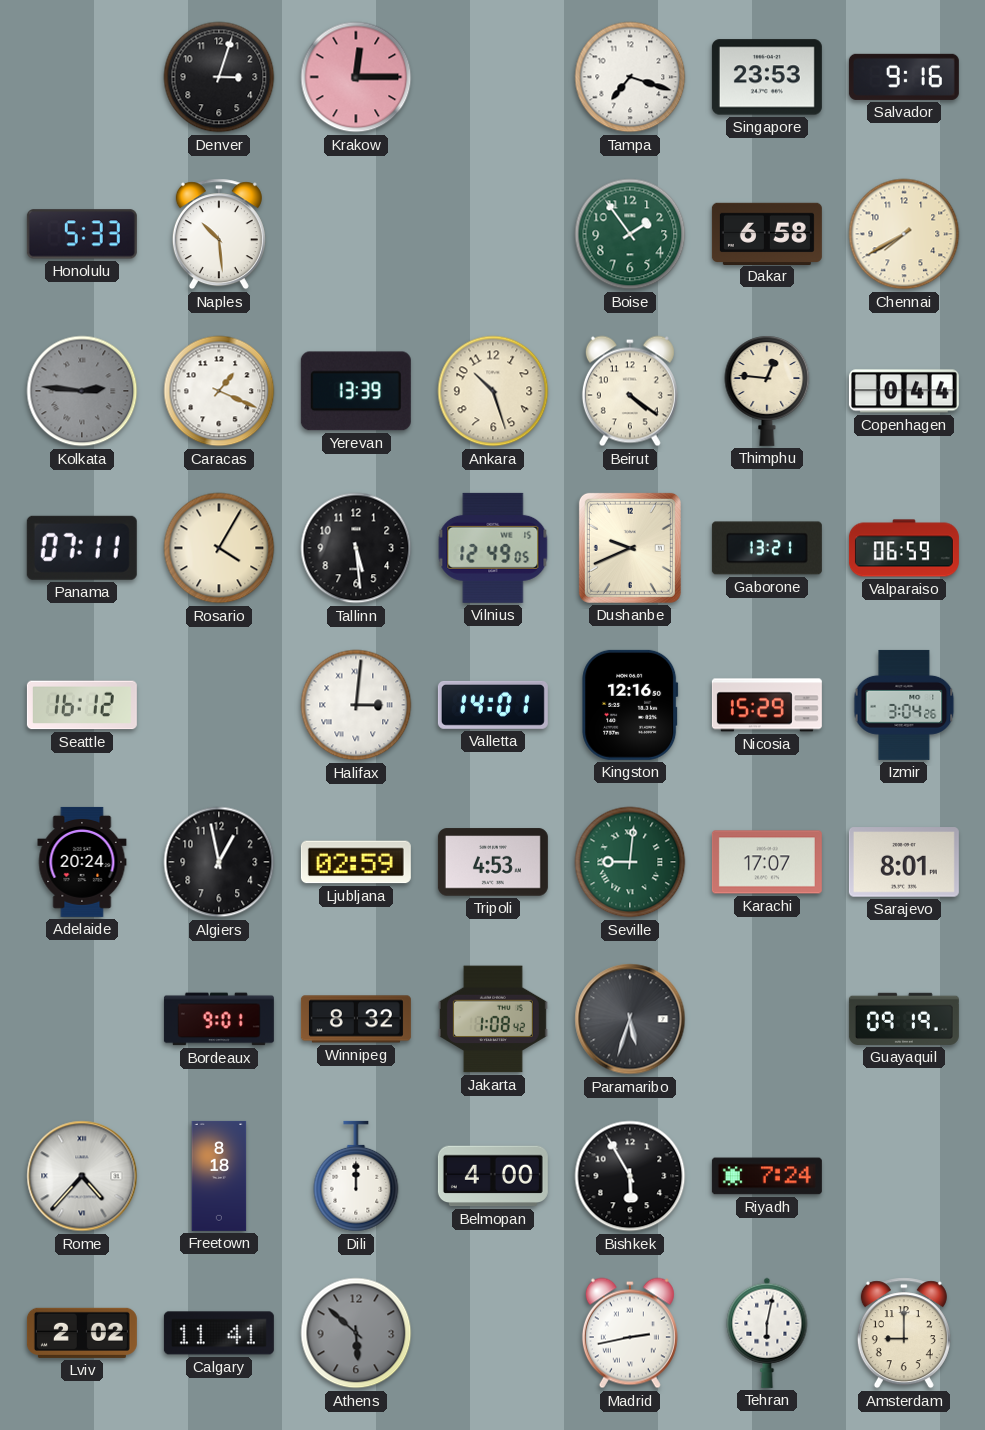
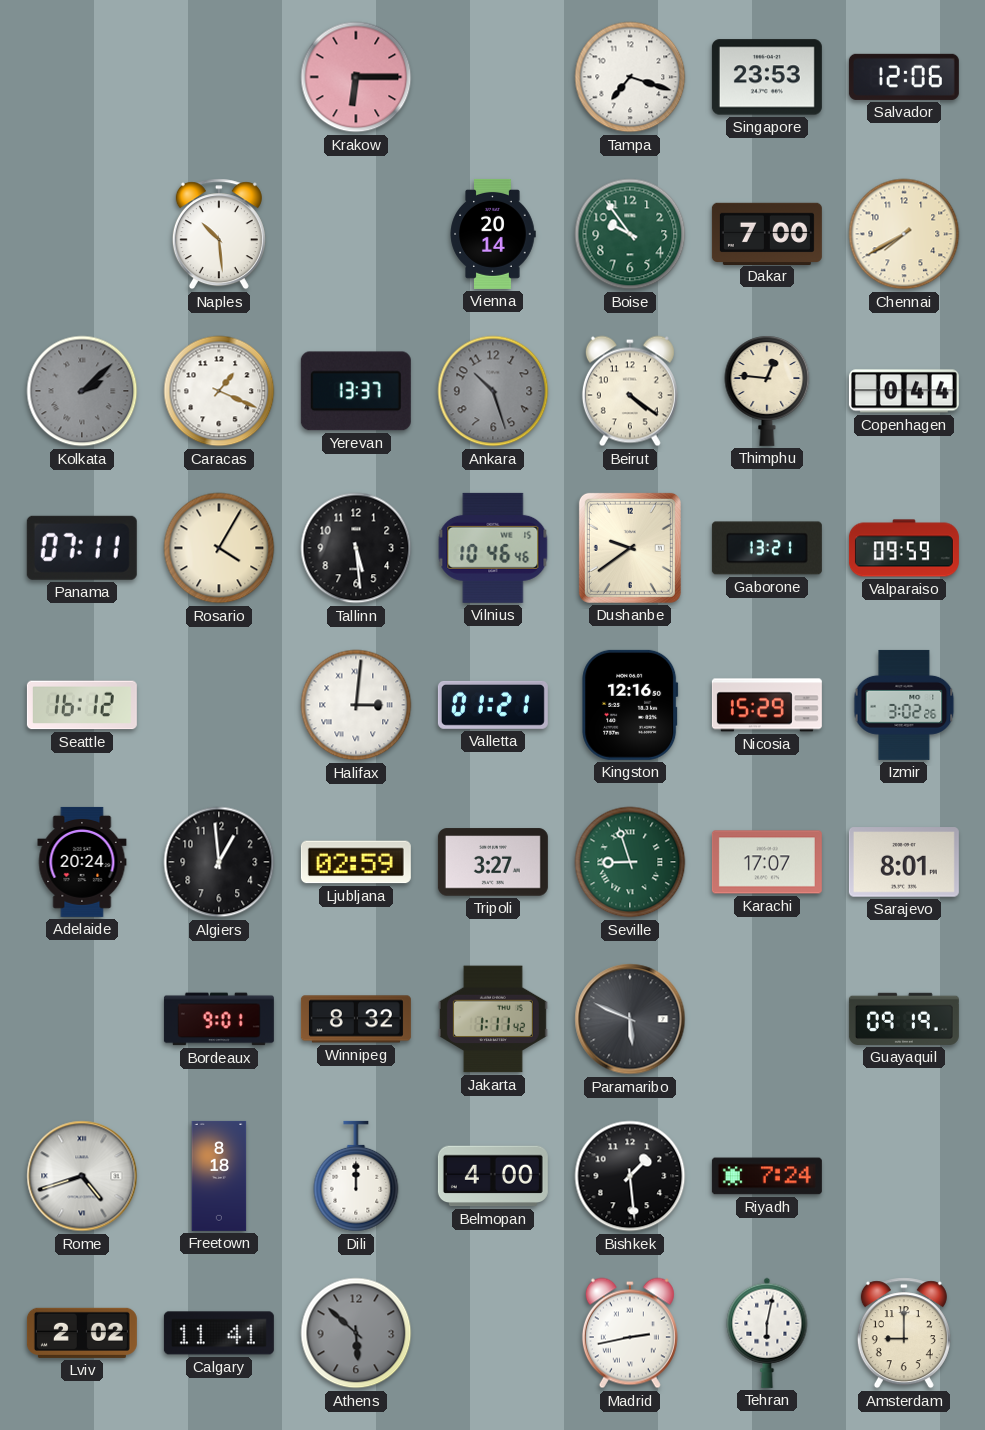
Denver: 3:03 -> none (219, 77)
Krakow: 12:15 -> 6:15 (356, 77)
Salvador: 9:16 -> 12:06 (904, 77)
Honolulu: 5:33 -> none (82, 234)
Vienna: none -> 20:14 (493, 234)
Boise: 1:54 -> 9:54 (630, 234)
Dakar: 6:58 -> 7:00 (767, 233)
Kolkata: 2:46 -> 2:08 (82, 391)
Yerevan: 13:39 -> 13:37 (356, 391)
Ankara dial: cream -> grey (493, 391)
Vilnius: 12:49 -> 10:46 (493, 548)
Dushanbe: 9:41 -> 9:39 (630, 548)
Valparaiso: 06:59 -> 09:59 (904, 548)
Valletta: 14:01 -> 01:21 (493, 705)
Izmir: 3:04 -> 3:02 (904, 705)
Algiers: 12:58 -> 12:59 (219, 862)
Tripoli: 4:53 -> 3:27 (493, 862)
Seville: 9:01 -> 8:57 (630, 862)
Jakarta: 1:08 -> 1:11 (493, 1019)
Paramaribo: 5:33 -> 5:49 (630, 1019)
Rome: 4:37 -> 4:42 (82, 1176)
Bishkek: 5:55 -> 1:29 (630, 1176)
